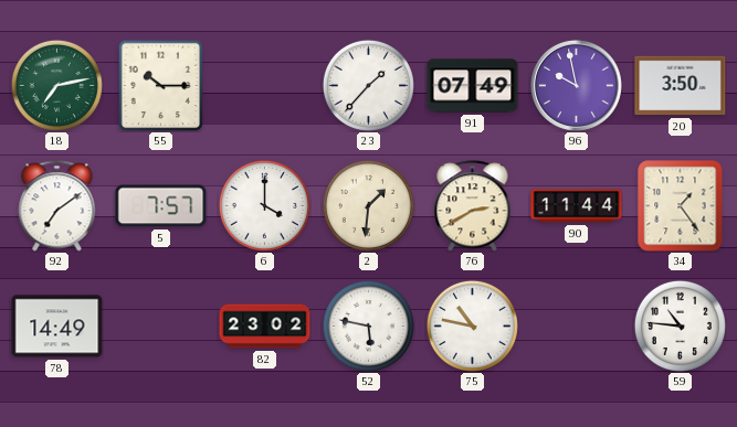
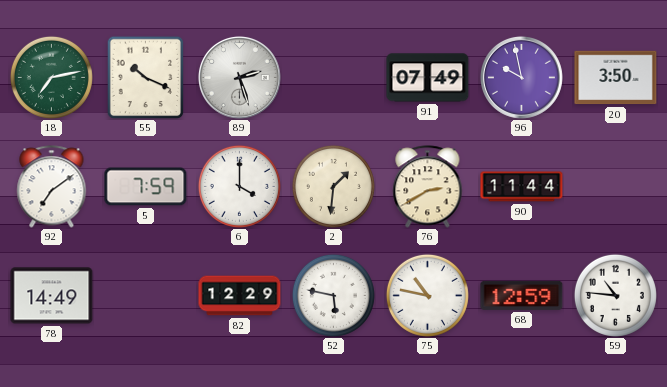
55: 10:15 -> 10:19 (146, 77)
89: none -> 2:27 (239, 77)
23: 1:37 -> none (368, 85)
5: 7:57 -> 7:59 (146, 187)
34: 1:24 -> none (681, 206)
82: 23:02 -> 12:29 (240, 296)
68: none -> 12:59 (522, 295)
